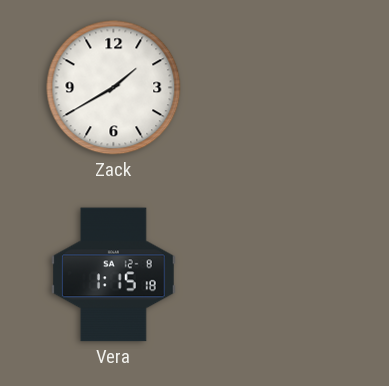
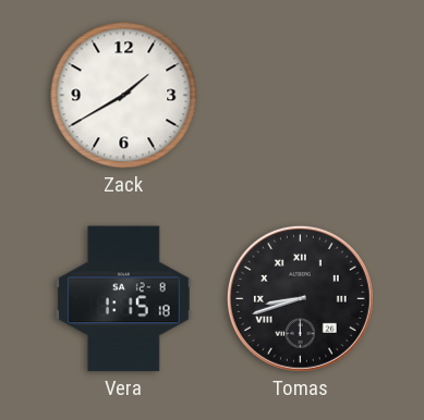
Tomas: none -> 8:42 (300, 298)
